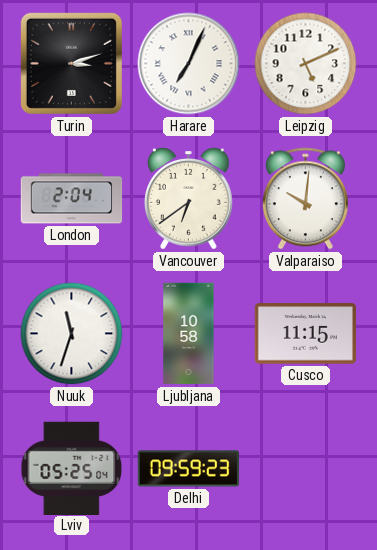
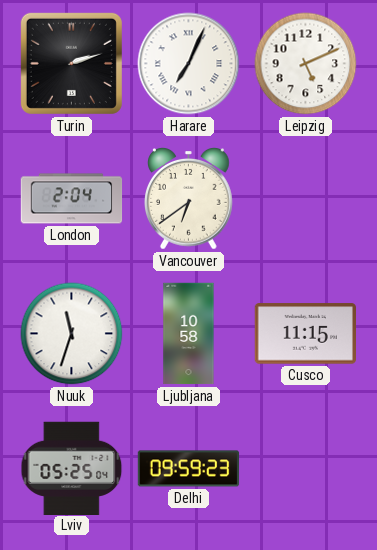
Turin: 3:12 -> 2:12 (71, 63)
Valparaiso: 10:01 -> none (305, 199)
